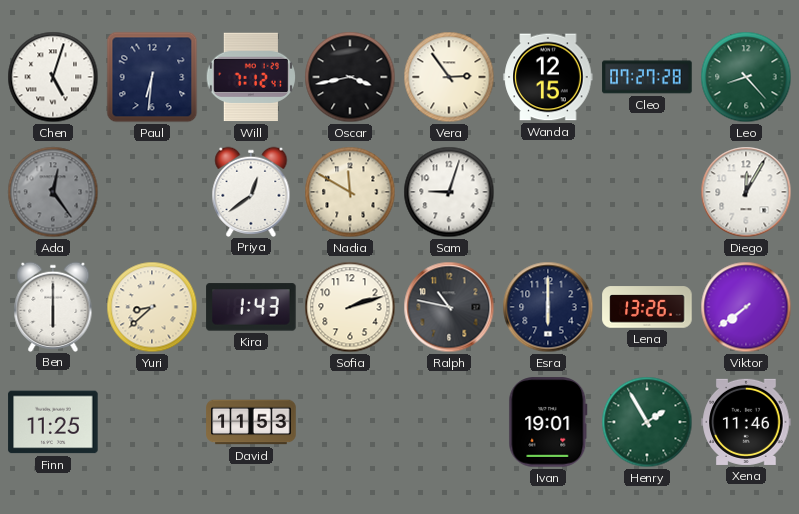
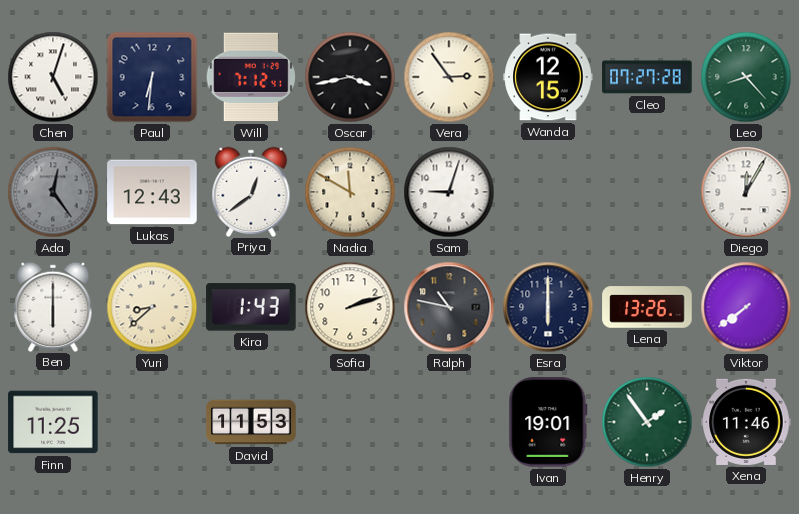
Lukas: none -> 12:43 (152, 192)
Henry: 1:55 -> 1:54 (647, 422)
